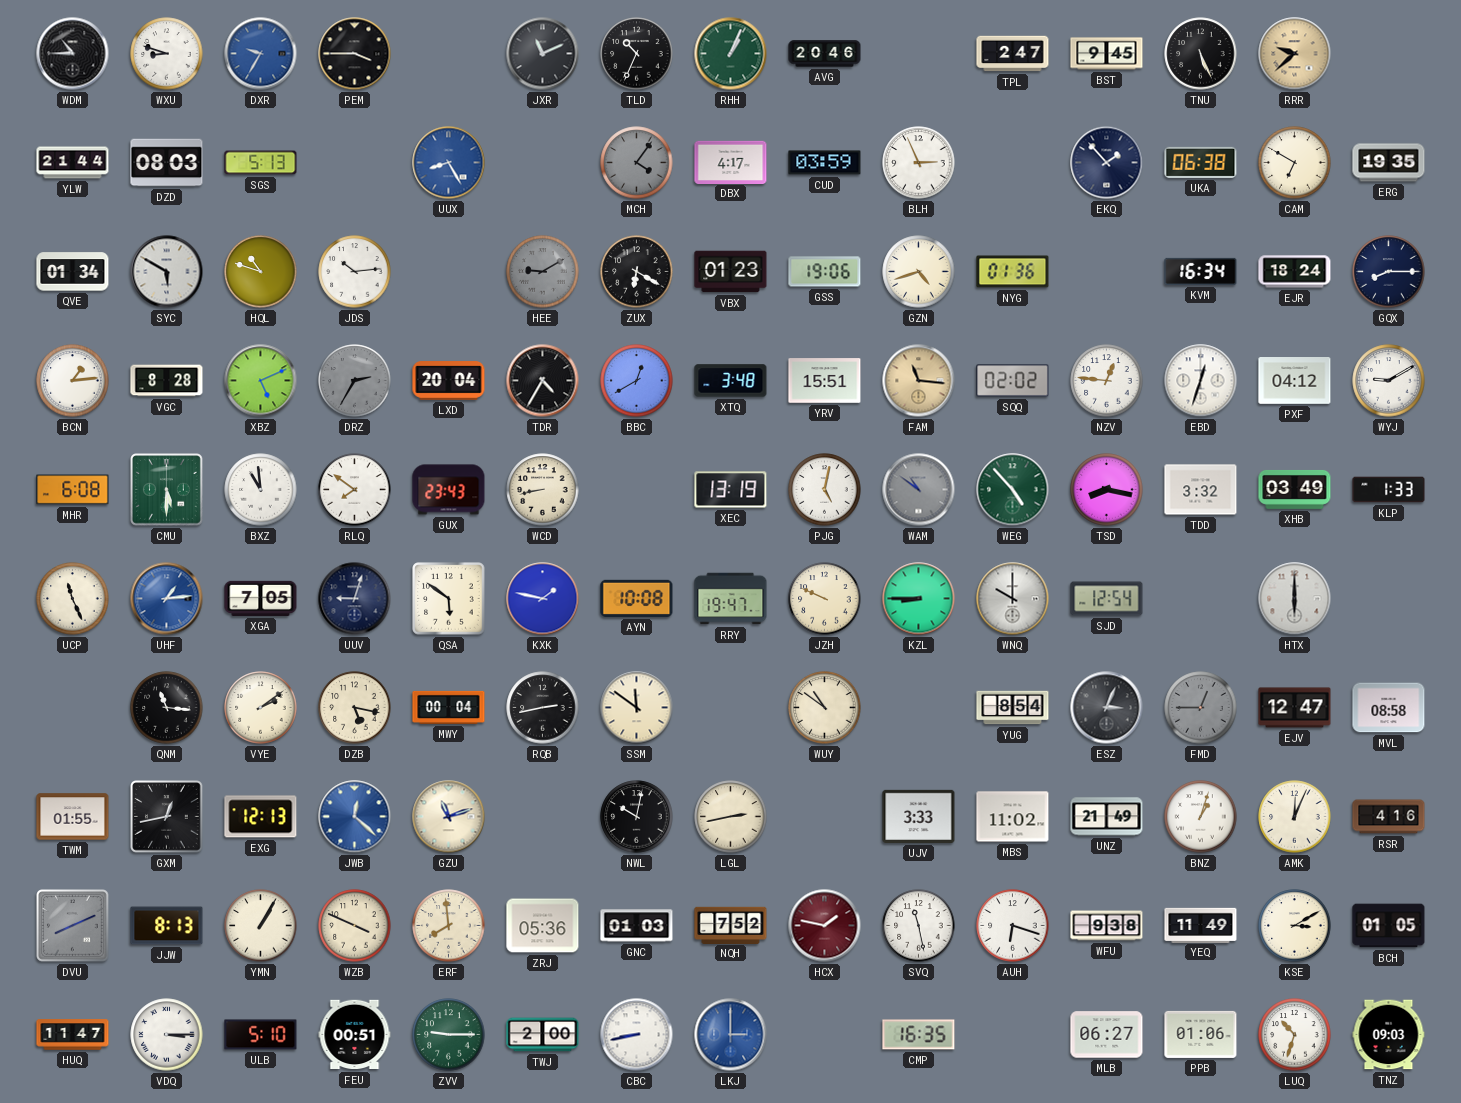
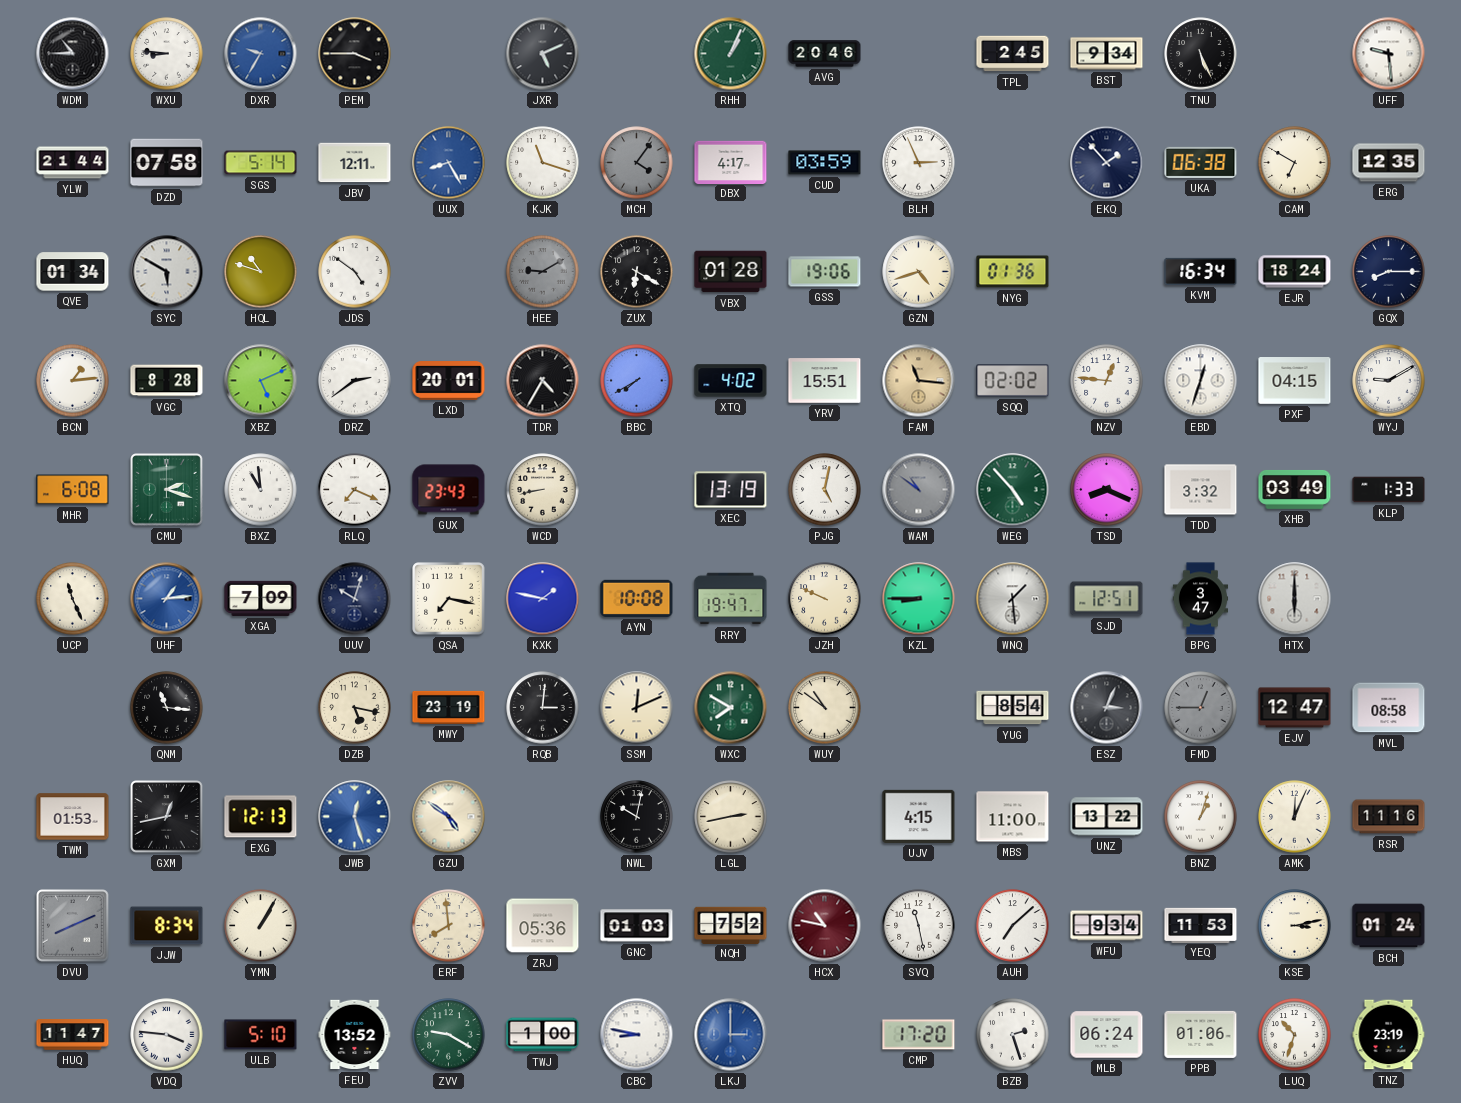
WXU: 8:48 -> 8:46 (167, 54)
JXR: 11:11 -> 5:11 (543, 54)
TLD: 10:34 -> none (637, 54)
TPL: 2:47 -> 2:45 (1013, 54)
BST: 9:45 -> 9:34 (1107, 54)
RRR: 9:38 -> none (1295, 54)
UFF: none -> 9:29 (1389, 54)
DZD: 08:03 -> 07:58 (167, 163)
SGS: 5:13 -> 5:14 (261, 163)
JBV: none -> 12:11 (355, 163)
KJK: none -> 11:18 (543, 163)
ERG: 19:35 -> 12:35 (1389, 163)
JDS: 10:14 -> 4:51 (355, 272)
VBX: 01:23 -> 01:28 (731, 272)
DRZ: 2:35 -> 2:39 (355, 381)
DRZ dial: grey -> white (355, 381)
LXD: 20:04 -> 20:01 (449, 381)
BBC: 12:40 -> 7:40 (637, 381)
XTQ: 3:48 -> 4:02 (731, 381)
PXF: 04:12 -> 04:15 (1295, 381)
CMU: 5:30 -> 2:18 (167, 490)
RLQ: 7:51 -> 7:19 (355, 490)
TSD: 8:17 -> 8:19 (1107, 490)
XGA: 7:05 -> 7:09 (261, 598)
UUV: 9:03 -> 10:03 (355, 599)
QSA: 5:51 -> 7:17 (449, 599)
WNQ: 10:00 -> 1:29 (1013, 599)
SJD: 12:54 -> 12:51 (1107, 599)
BPG: none -> 3:47 (1201, 599)
VYE: 2:09 -> none (261, 708)
MWY: 00:04 -> 23:19 (449, 707)
RQB: 2:43 -> 3:01 (543, 708)
SSM: 11:51 -> 12:11 (637, 708)
WXC: none -> 7:50 (731, 708)
TWM: 01:55 -> 01:53 (73, 817)
JWB: 12:22 -> 12:27 (355, 817)
GZU: 11:12 -> 4:51 (449, 817)
UJV: 3:33 -> 4:15 (919, 816)
MBS: 11:02 -> 11:00 (1013, 817)
UNZ: 21:49 -> 13:22 (1107, 817)
RSR: 4:16 -> 11:16 (1389, 817)
JJW: 8:13 -> 8:34 (167, 926)
WZB: 3:49 -> none (355, 926)
HCX: 1:47 -> 10:47 (825, 926)
AUH: 6:18 -> 7:08 (1013, 926)
WFU: 9:38 -> 9:34 (1107, 926)
YEQ: 11:49 -> 11:53 (1201, 925)
KSE: 3:10 -> 3:13 (1295, 926)
BCH: 01:05 -> 01:24 (1389, 926)
VDQ: 3:15 -> 3:46 (167, 1035)
FEU: 00:51 -> 13:52 (355, 1035)
ZVV: 9:15 -> 9:20 (449, 1035)
TWJ: 2:00 -> 1:00 (543, 1035)
CBC: 8:43 -> 8:47 (637, 1035)
CMP: 16:35 -> 17:20 (919, 1035)
BZB: none -> 2:27 (1013, 1035)
MLB: 06:27 -> 06:24 (1107, 1035)
TNZ: 09:03 -> 23:19 (1389, 1035)
